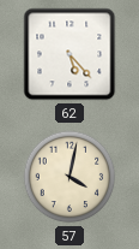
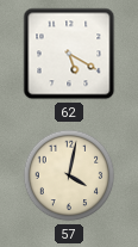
62: 5:23 -> 5:20 (69, 54)
